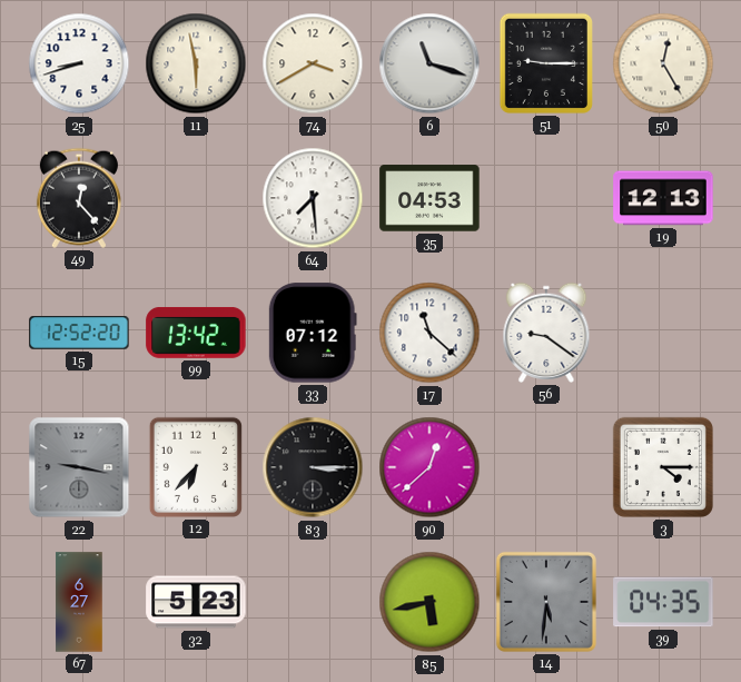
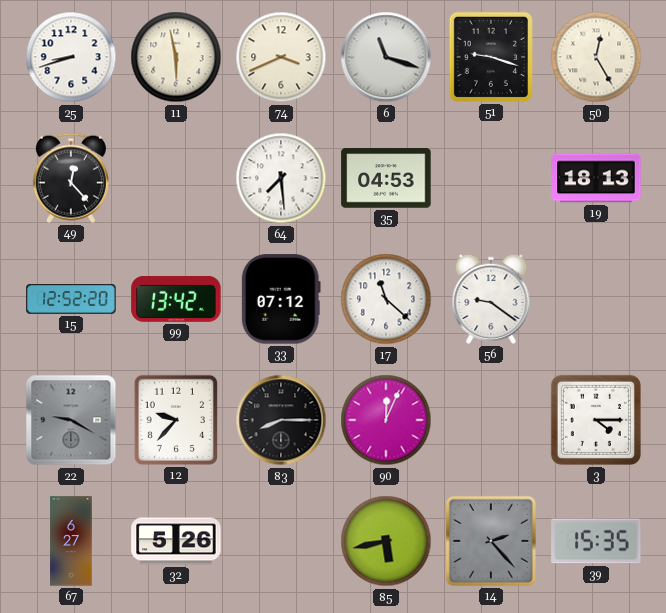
74: 3:40 -> 3:41 (281, 57)
51: 9:15 -> 9:18 (491, 57)
19: 12:13 -> 18:13 (596, 178)
22: 9:17 -> 9:20 (71, 420)
12: 6:37 -> 9:37 (176, 420)
83: 3:15 -> 8:15 (281, 420)
90: 12:38 -> 12:04 (386, 420)
32: 5:23 -> 5:26 (176, 541)
14: 5:31 -> 2:23 (491, 541)
39: 04:35 -> 15:35 (596, 541)
